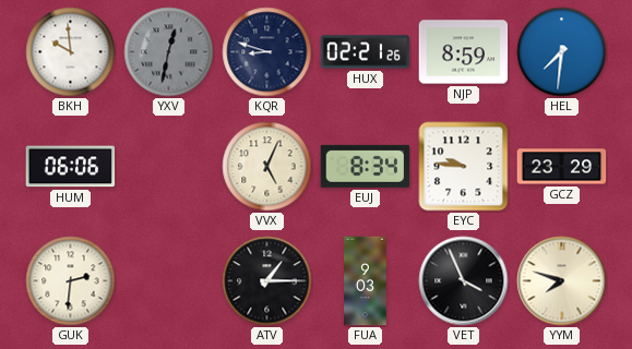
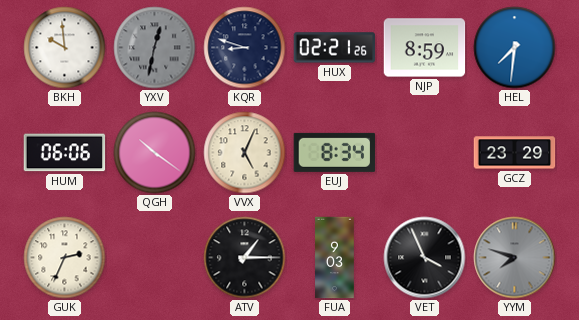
QGH: none -> 10:21 (155, 153)
EYC: 9:46 -> none (464, 167)
GUK: 2:31 -> 2:34 (65, 258)
YYM dial: cream -> grey (515, 258)
